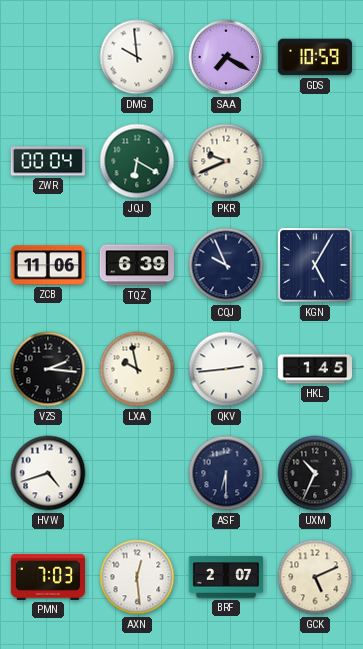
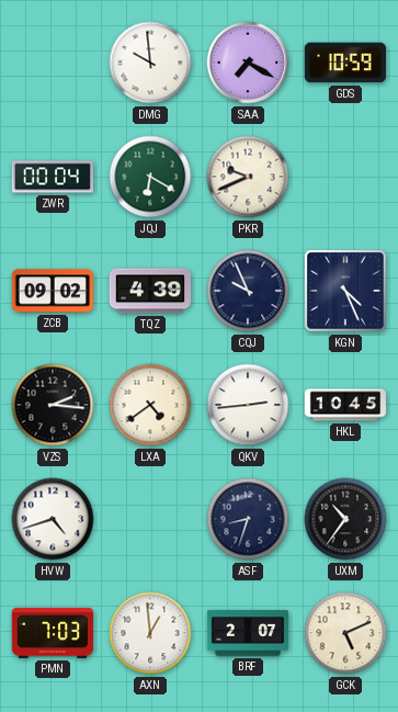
ZCB: 11:06 -> 09:02 (52, 291)
TQZ: 6:39 -> 4:39 (149, 291)
KGN: 5:05 -> 4:26 (345, 291)
LXA: 9:58 -> 4:39 (150, 405)
HKL: 1:45 -> 10:45 (345, 405)
ASF: 6:30 -> 8:33 (248, 519)
UXM: 10:34 -> 10:36 (345, 519)
AXN: 12:29 -> 12:59 (150, 633)
